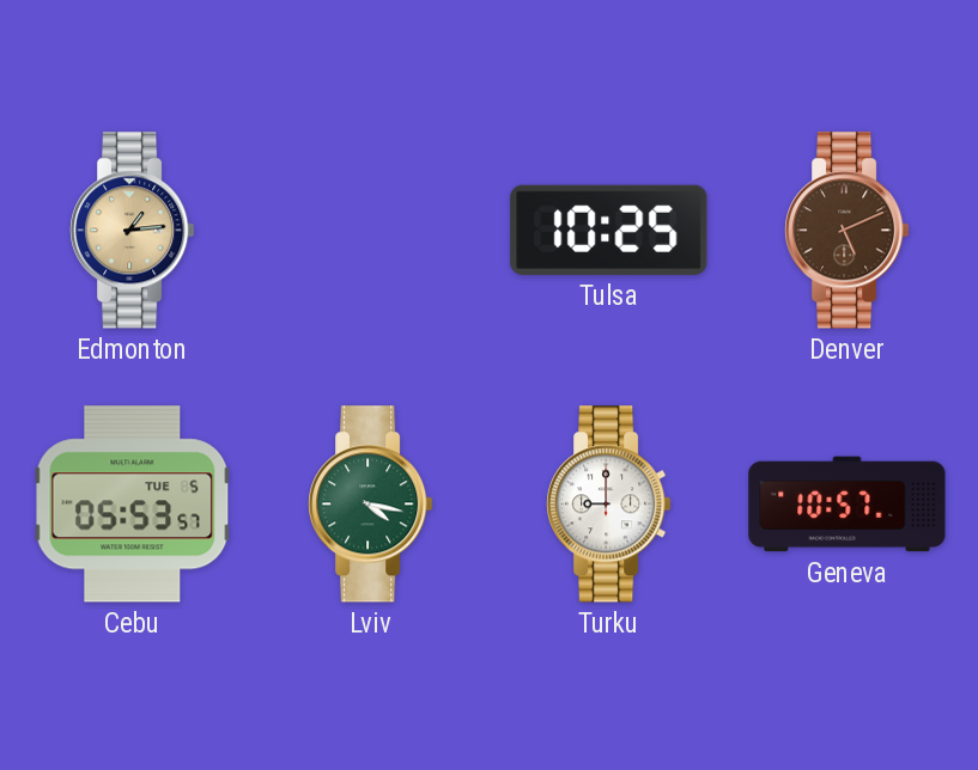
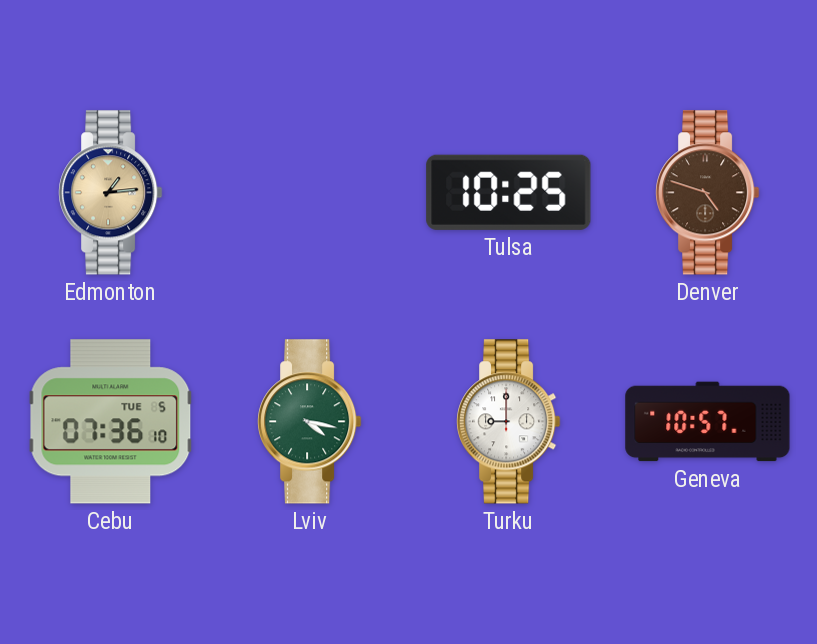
Denver: 5:11 -> 4:48 (708, 193)
Cebu: 05:53 -> 07:36 (111, 422)
